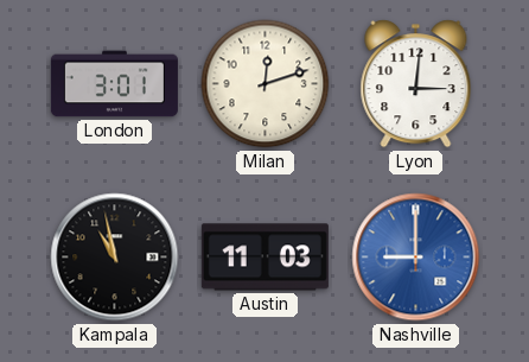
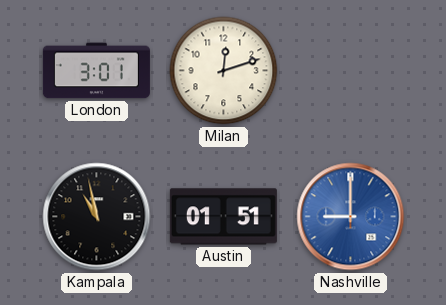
Lyon: 3:01 -> none (416, 84)
Austin: 11:03 -> 01:51 (223, 217)
